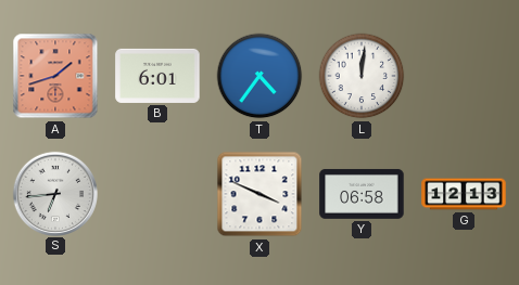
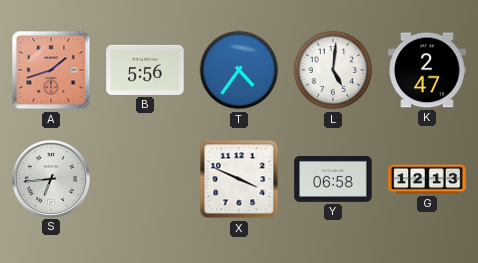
B: 6:01 -> 5:56 (145, 70)
L: 12:01 -> 5:01 (333, 70)
K: none -> 2:47 (427, 70)
